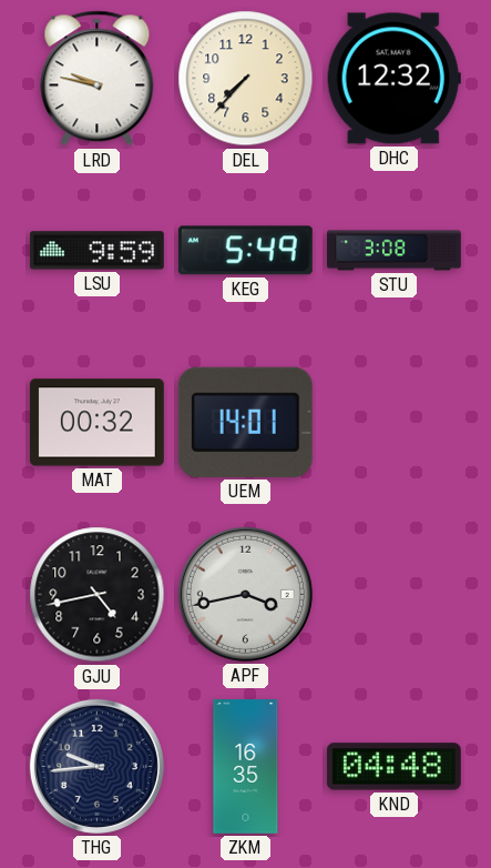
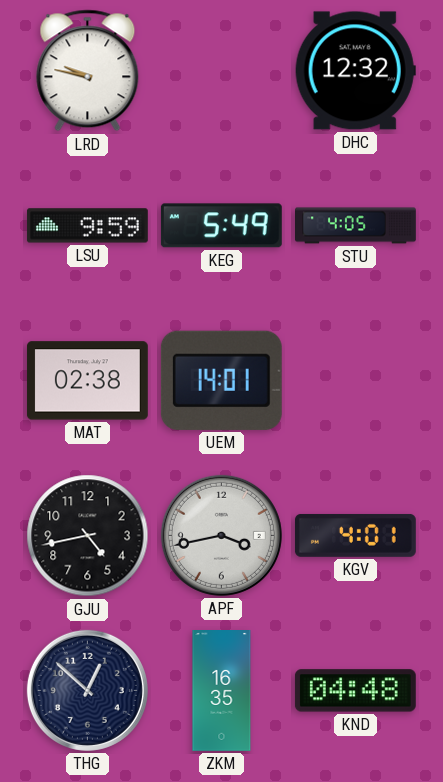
DEL: 7:37 -> none (246, 79)
STU: 3:08 -> 4:05 (356, 226)
MAT: 00:32 -> 02:38 (87, 381)
KGV: none -> 4:01 (355, 535)
THG: 9:44 -> 12:52 (87, 690)
